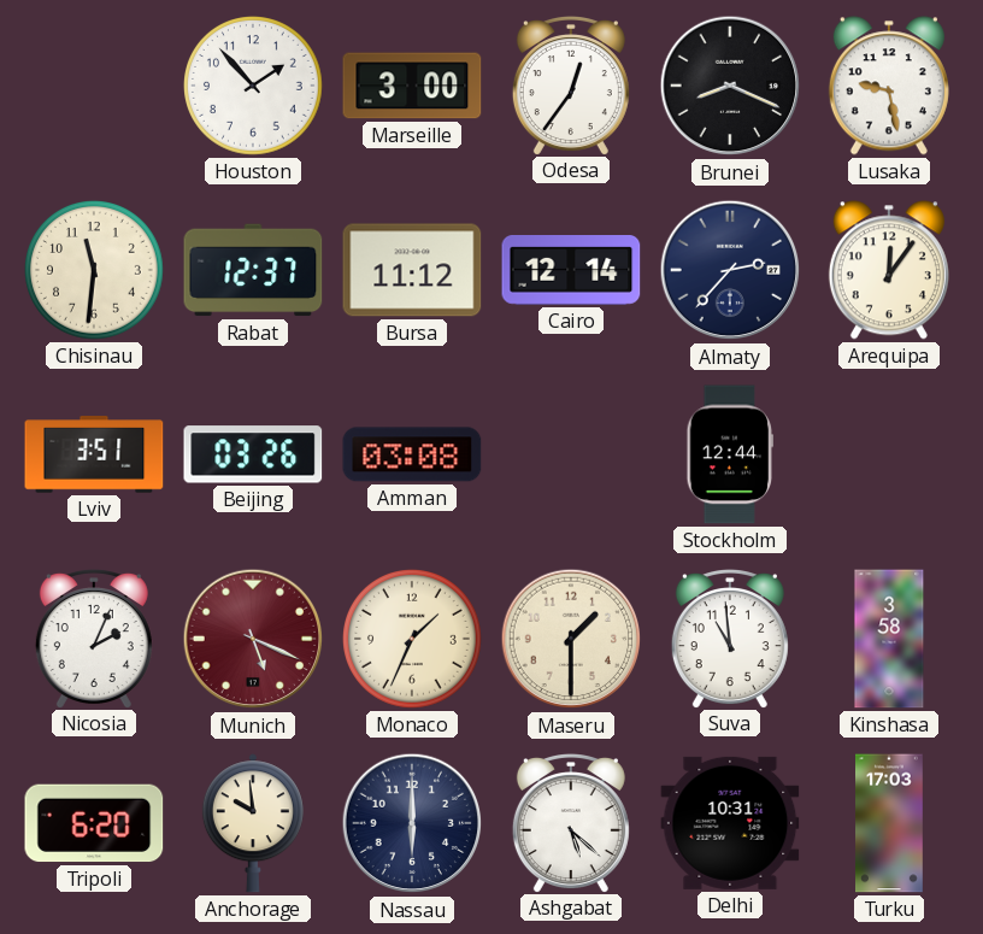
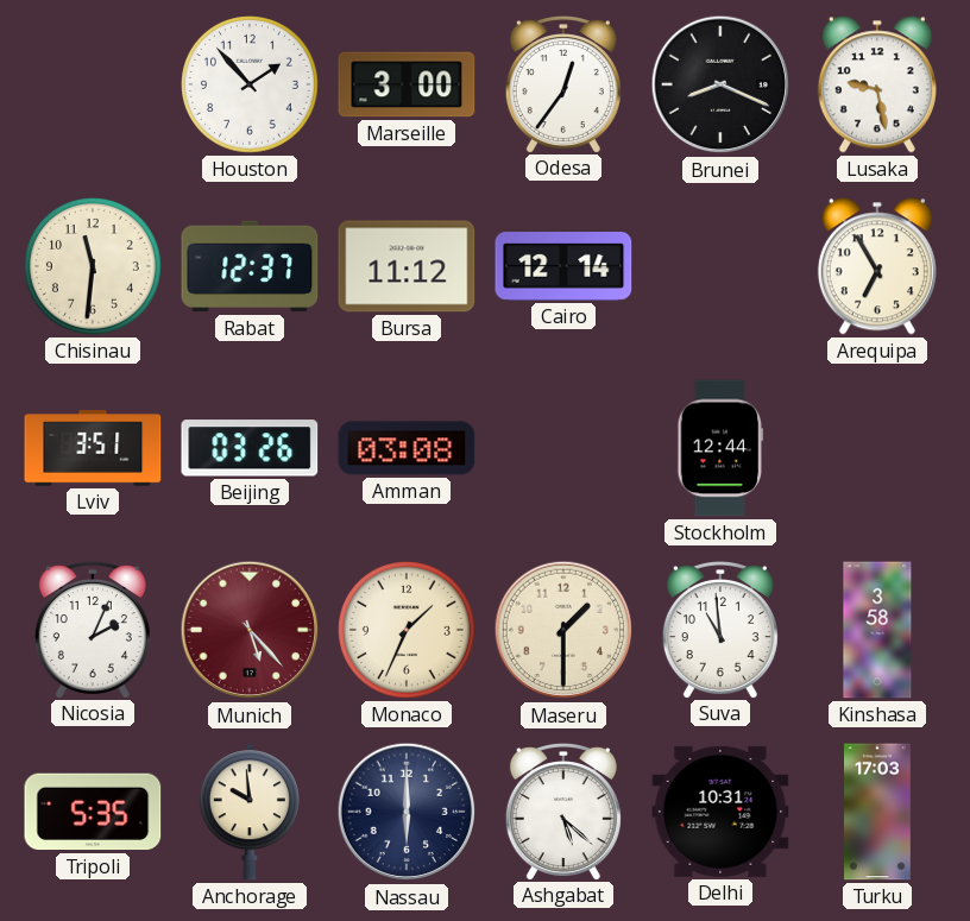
Almaty: 2:37 -> none (730, 270)
Arequipa: 12:06 -> 6:55 (877, 266)
Munich: 5:19 -> 5:23 (250, 630)
Tripoli: 6:20 -> 5:35 (93, 812)
